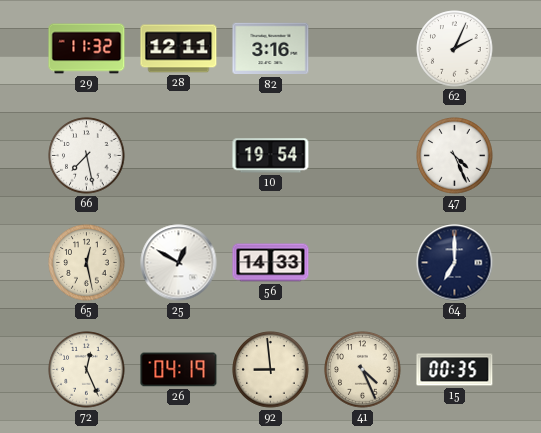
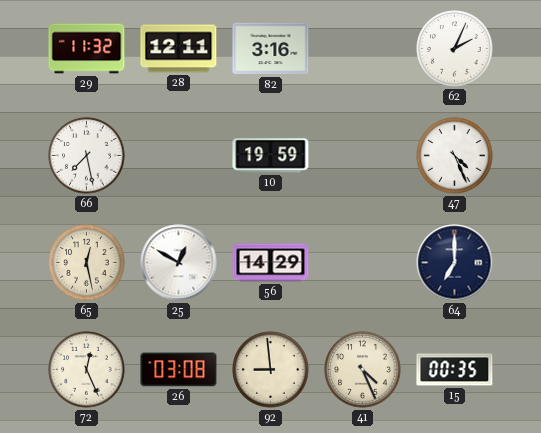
10: 19:54 -> 19:59 (271, 156)
56: 14:33 -> 14:29 (271, 263)
26: 04:19 -> 03:08 (179, 370)
